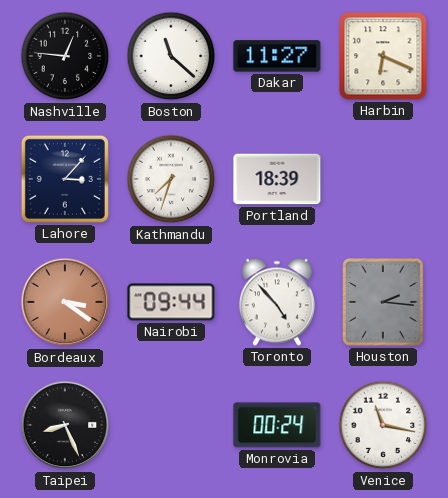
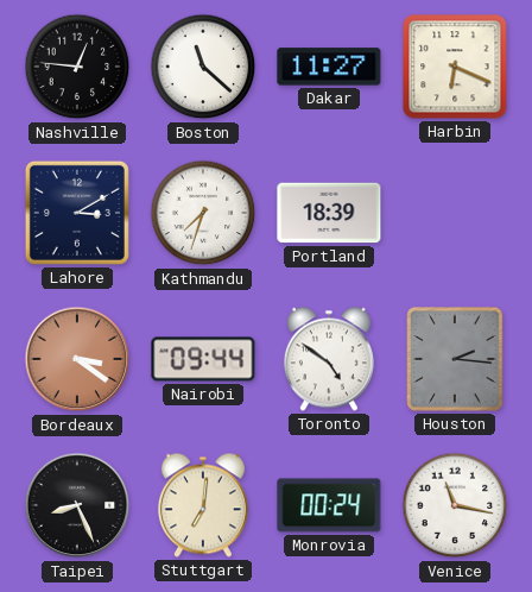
Lahore: 3:07 -> 3:10 (77, 213)
Toronto: 4:53 -> 4:51 (329, 359)
Stuttgart: none -> 7:01 (203, 505)
